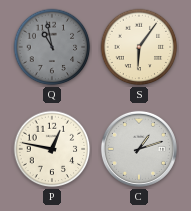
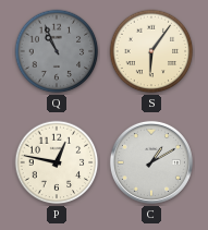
Q: 10:58 -> 10:56 (57, 51)
C: 1:12 -> 1:10 (151, 162)
